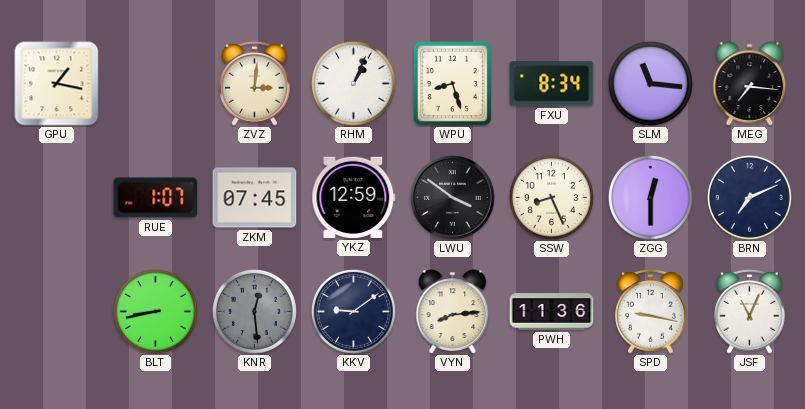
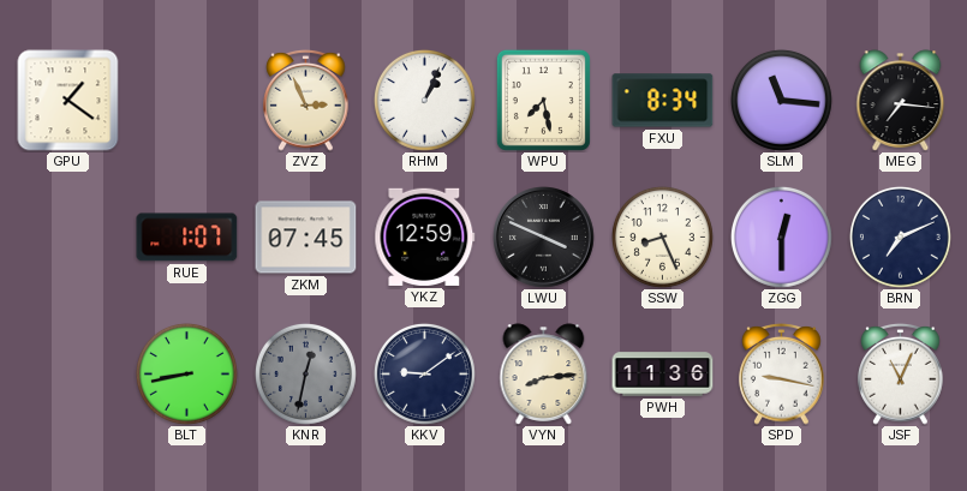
GPU: 1:17 -> 1:21 (68, 101)
ZVZ: 3:01 -> 2:56 (306, 100)
WPU: 8:27 -> 7:28 (543, 100)
LWU: 3:51 -> 3:49 (544, 238)
KNR: 12:29 -> 12:32 (305, 373)
